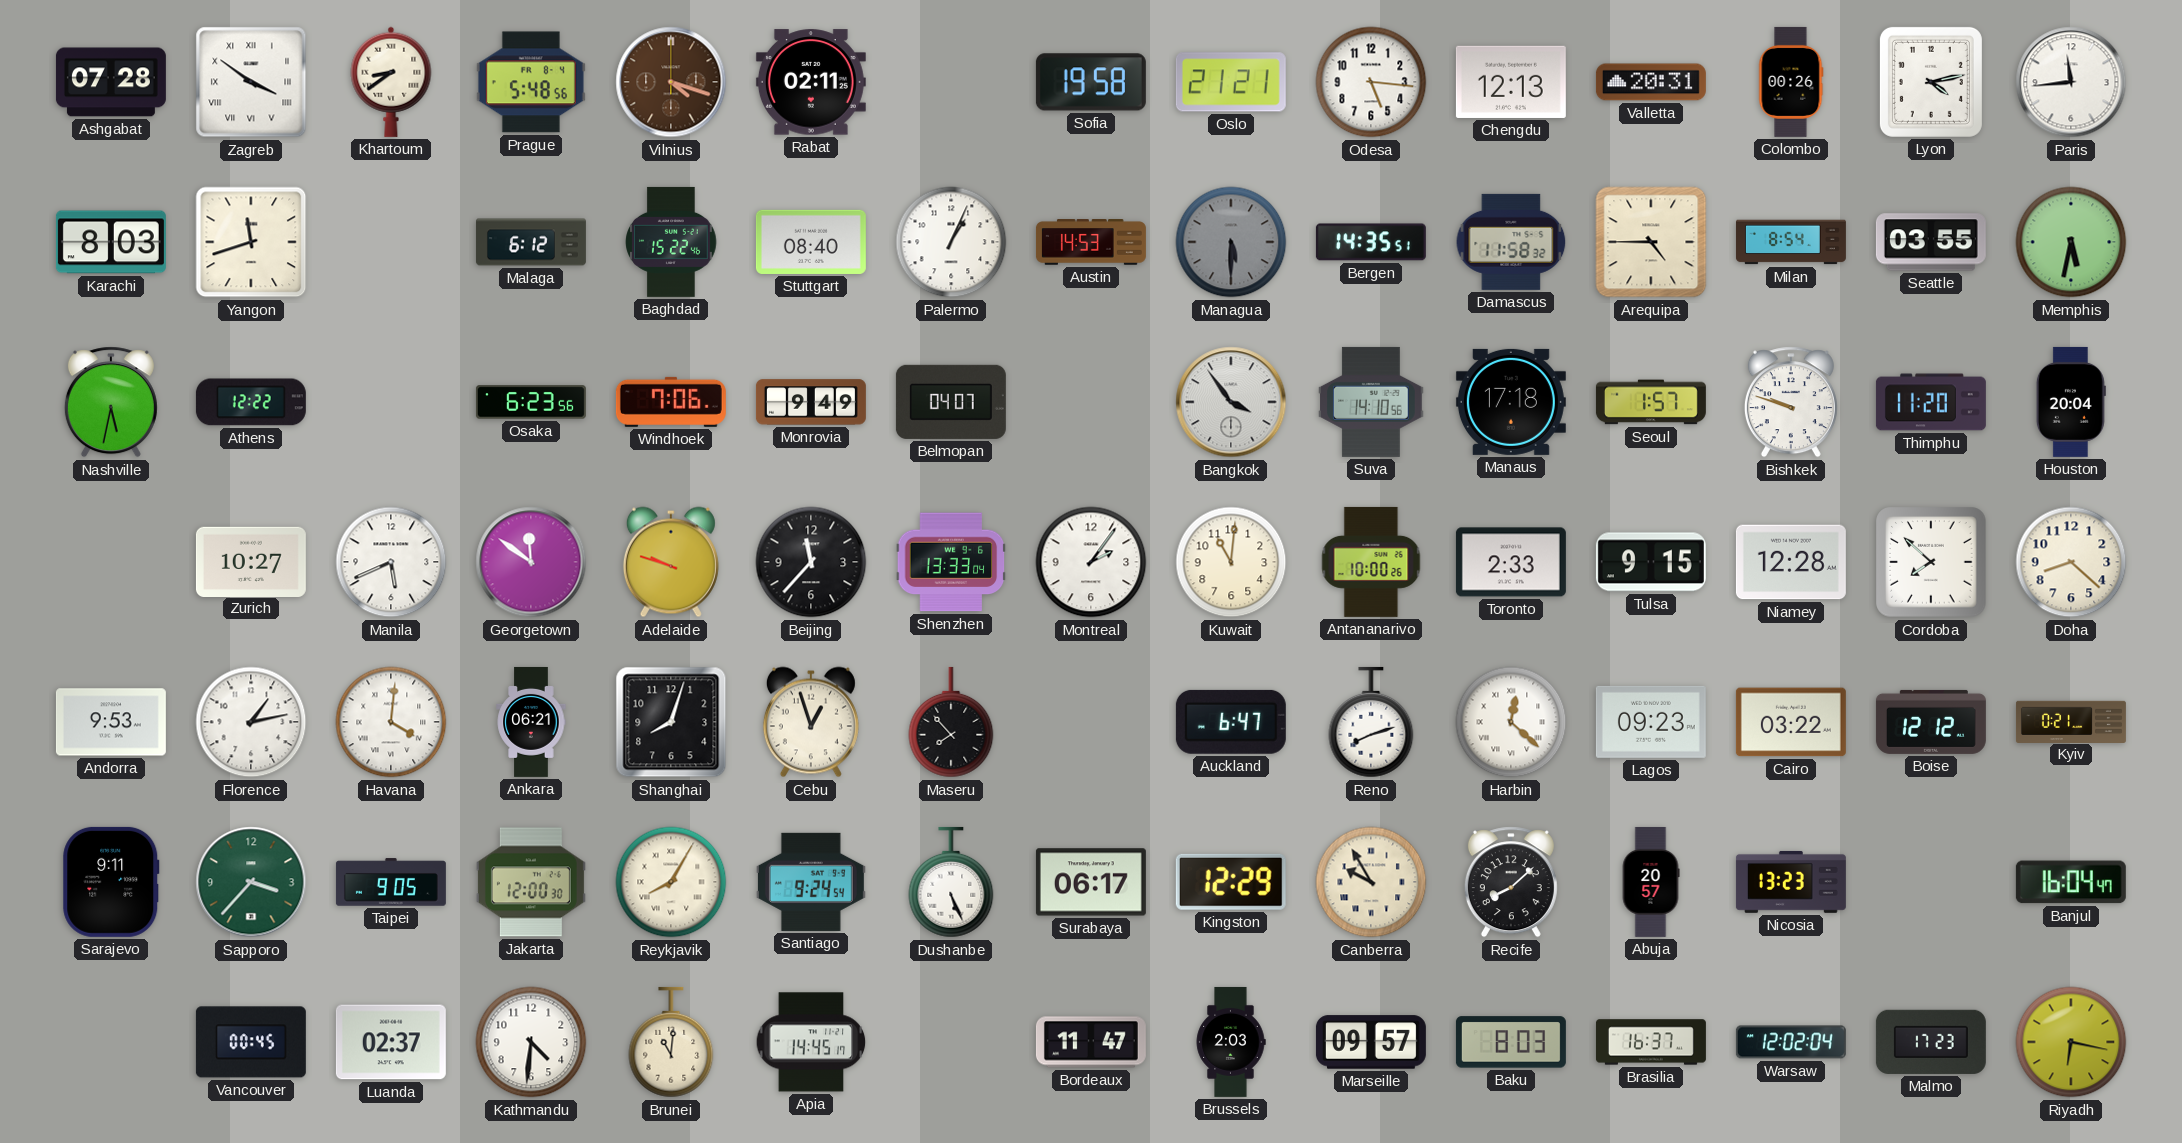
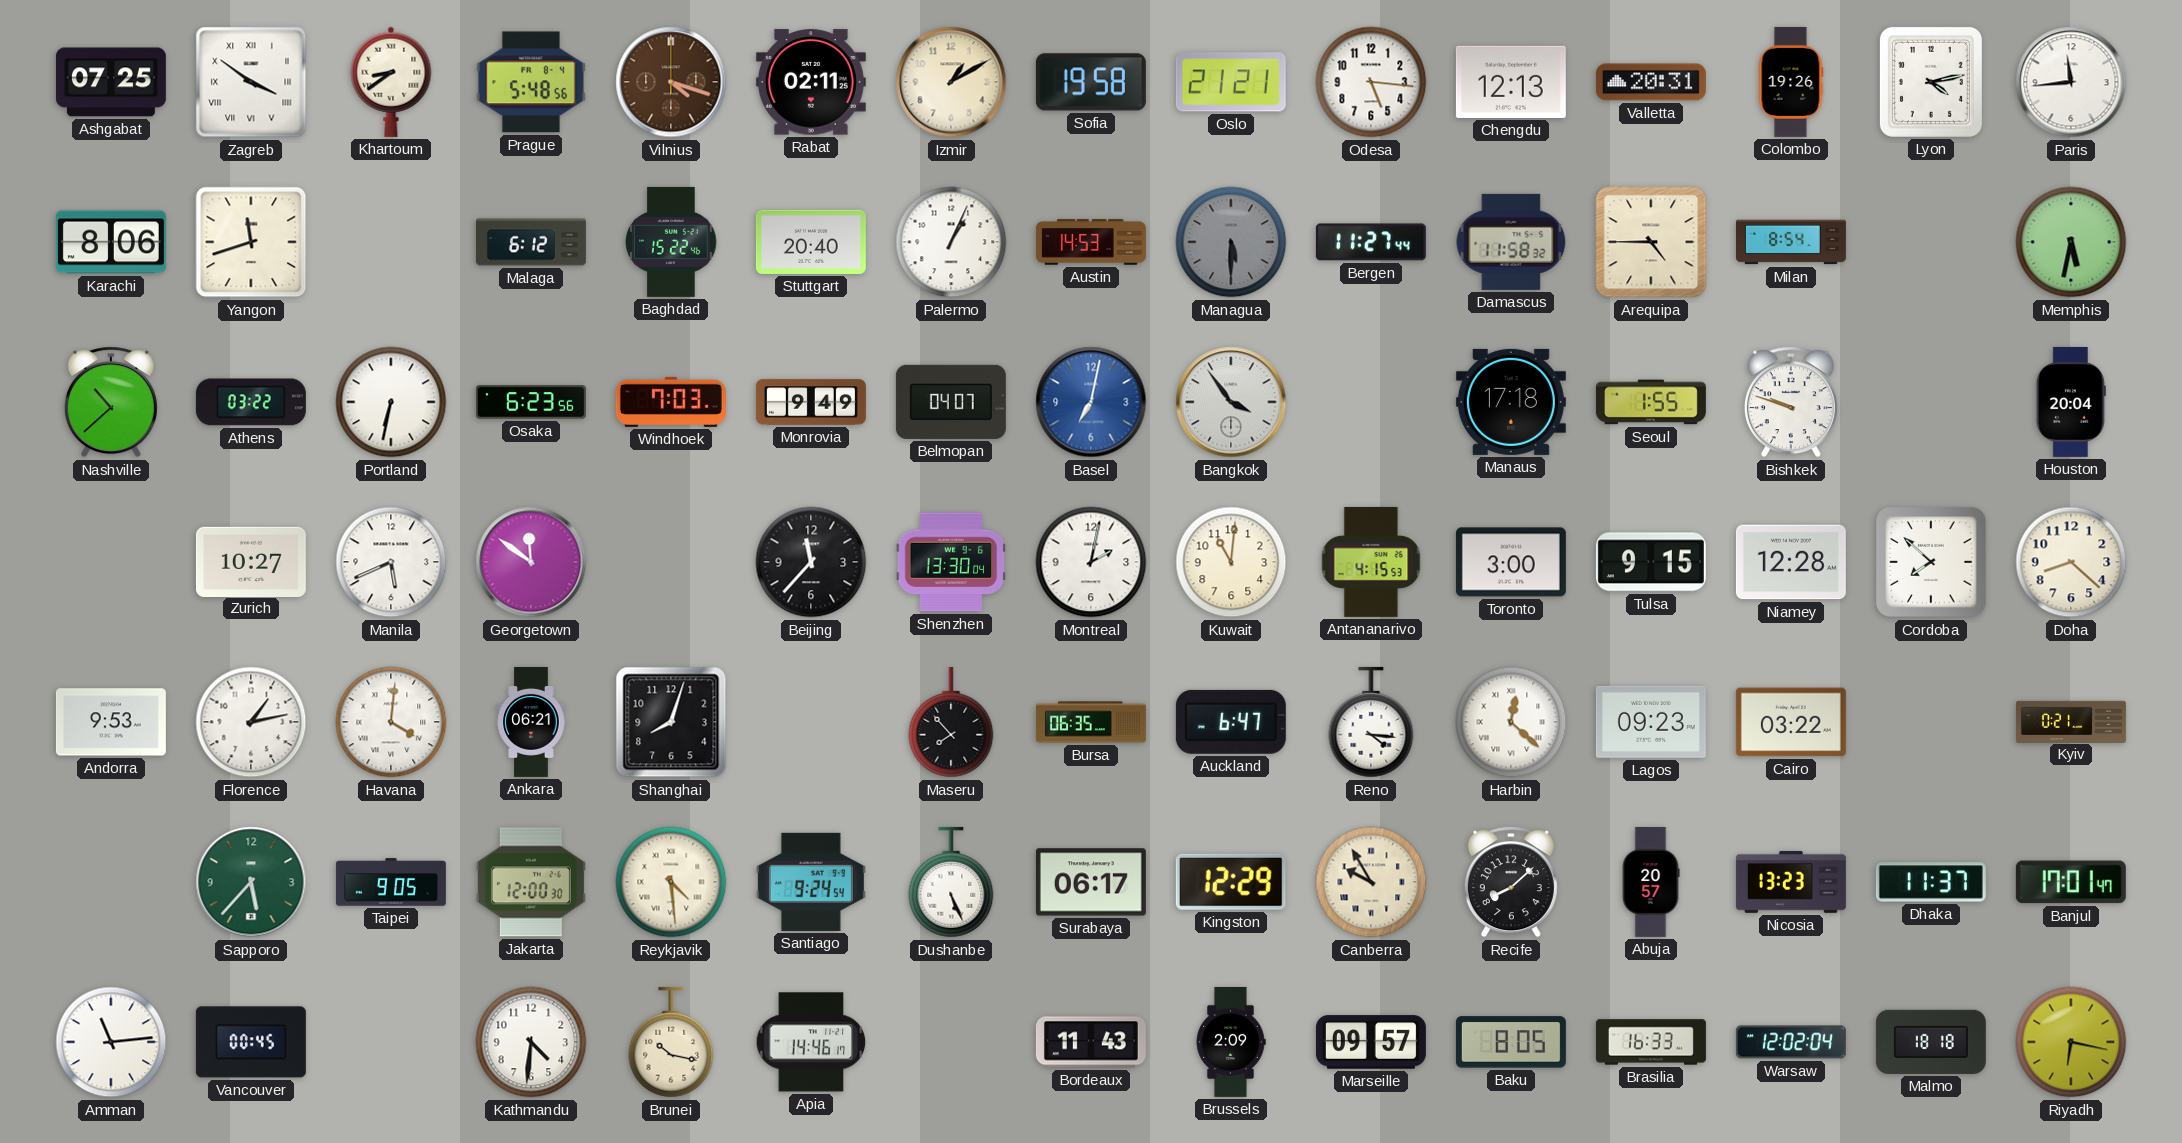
Ashgabat: 07:28 -> 07:25 (111, 82)
Izmir: none -> 1:10 (951, 82)
Colombo: 00:26 -> 19:26 (1791, 82)
Karachi: 8:03 -> 8:06 (111, 242)
Stuttgart: 08:40 -> 20:40 (811, 242)
Bergen: 14:35 -> 11:27 (1371, 242)
Seattle: 03:55 -> none (1931, 242)
Nashville: 5:32 -> 10:38 (111, 402)
Athens: 12:22 -> 03:22 (251, 402)
Portland: none -> 6:32 (391, 402)
Windhoek: 7:06 -> 7:03 (671, 402)
Basel: none -> 7:02 (1091, 402)
Suva: 14:10 -> none (1371, 402)
Seoul: 1:57 -> 1:55 (1651, 402)
Thimphu: 11:20 -> none (1931, 402)
Adelaide: 9:48 -> none (671, 562)
Shenzhen: 13:33 -> 13:30 (951, 562)
Montreal: 2:06 -> 2:02 (1091, 562)
Antananarivo: 10:00 -> 4:15 (1371, 562)
Toronto: 2:33 -> 3:00 (1511, 562)
Cebu: 12:57 -> none (811, 722)
Bursa: none -> 06:35 (1091, 722)
Reno: 8:12 -> 4:16 (1371, 722)
Boise: 12:12 -> none (1931, 722)
Sarajevo: 9:11 -> none (111, 882)
Sapporo: 3:37 -> 5:37 (251, 882)
Reykjavik: 8:05 -> 4:29 (671, 882)
Dhaka: none -> 11:37 (1931, 882)
Banjul: 16:04 -> 17:01 (2071, 882)
Amman: none -> 11:14 (111, 1042)
Luanda: 02:37 -> none (391, 1042)
Brunei: 11:01 -> 10:17 (671, 1042)
Apia: 14:45 -> 14:46 (811, 1042)
Bordeaux: 11:47 -> 11:43 (1091, 1042)
Brussels: 2:03 -> 2:09 (1231, 1042)
Baku: 8:03 -> 8:05 (1511, 1042)
Brasilia: 16:37 -> 16:33 (1651, 1042)
Malmo: 17:23 -> 18:18 (1931, 1042)
